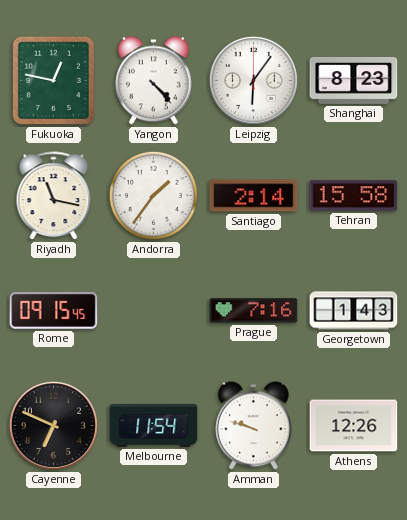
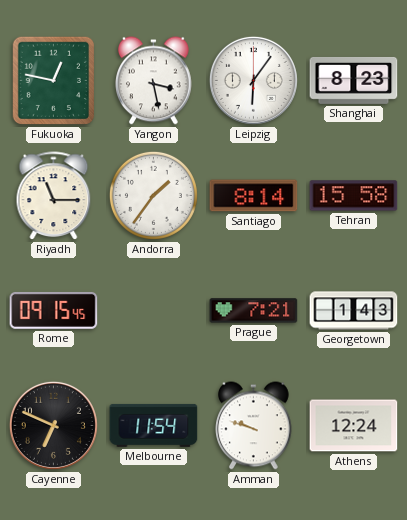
Yangon: 4:23 -> 3:28 (154, 81)
Riyadh: 11:17 -> 11:15 (54, 196)
Santiago: 2:14 -> 8:14 (254, 196)
Prague: 7:16 -> 7:21 (254, 311)
Athens: 12:26 -> 12:24 (354, 426)
